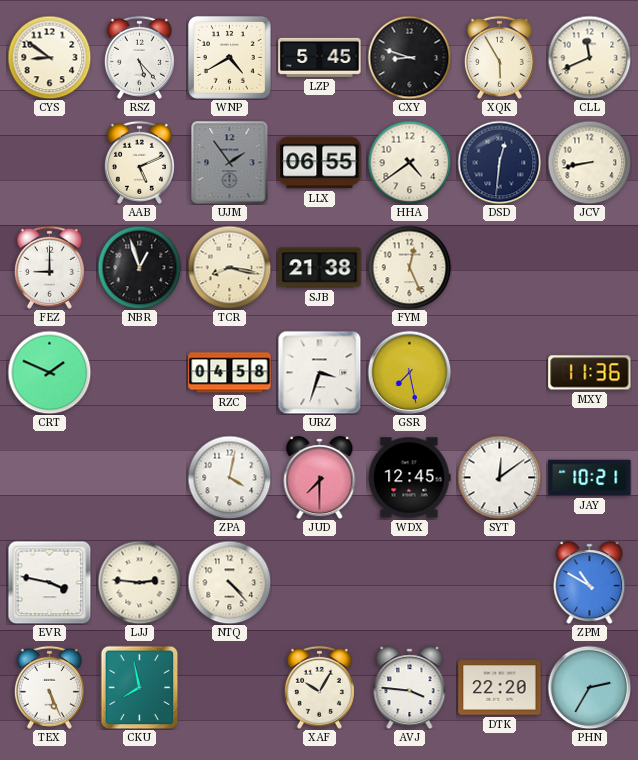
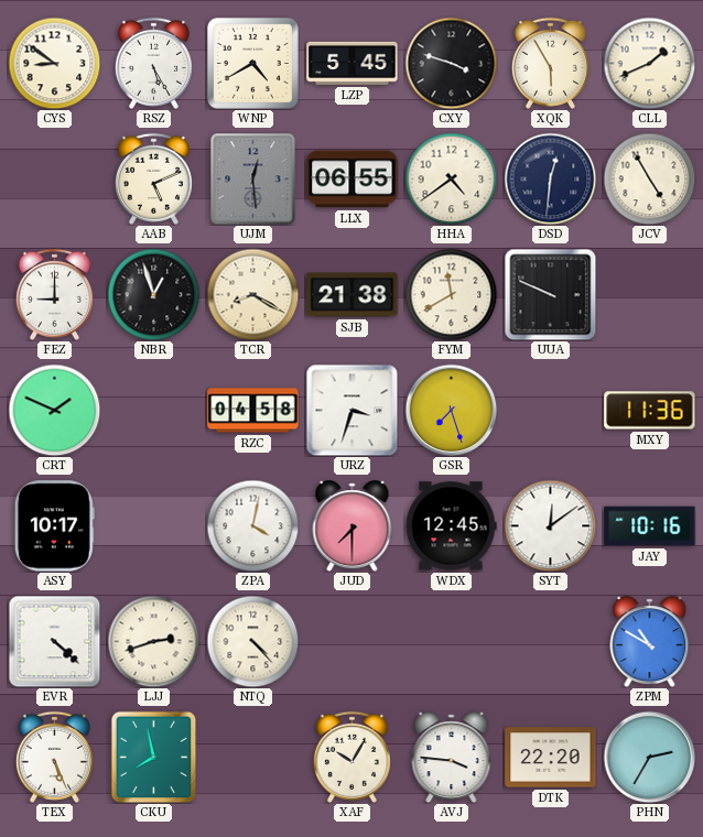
RSZ: 5:23 -> 5:25 (153, 63)
CXY: 8:48 -> 3:48 (451, 63)
CLL: 11:41 -> 1:41 (649, 63)
UJM: 1:54 -> 12:29 (253, 178)
JCV: 8:43 -> 4:55 (649, 178)
TCR: 8:17 -> 8:20 (252, 294)
FYM: 12:26 -> 11:40 (451, 294)
UUA: none -> 9:49 (550, 294)
GSR: 7:28 -> 7:27 (451, 410)
ASY: none -> 10:17 (54, 526)
JAY: 10:21 -> 10:16 (650, 526)
EVR: 3:47 -> 4:22 (54, 641)
LJJ: 2:46 -> 2:42 (153, 641)
